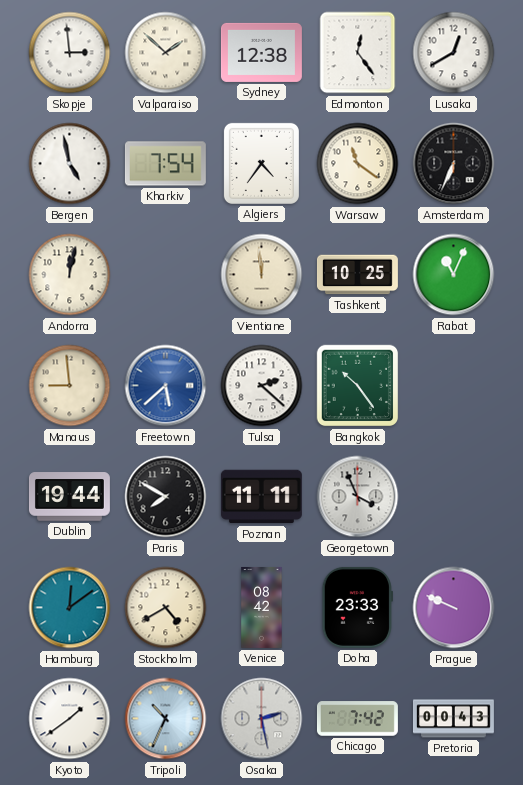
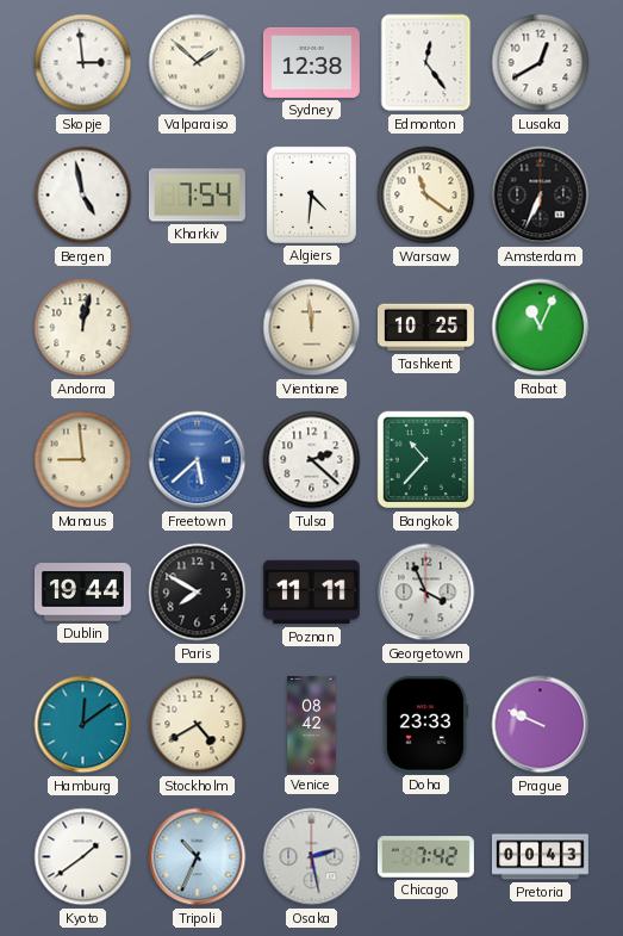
Algiers: 4:36 -> 4:31 (311, 194)
Bangkok: 10:24 -> 10:37 (426, 460)
